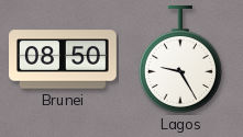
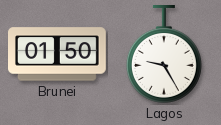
Brunei: 08:50 -> 01:50 (58, 54)
